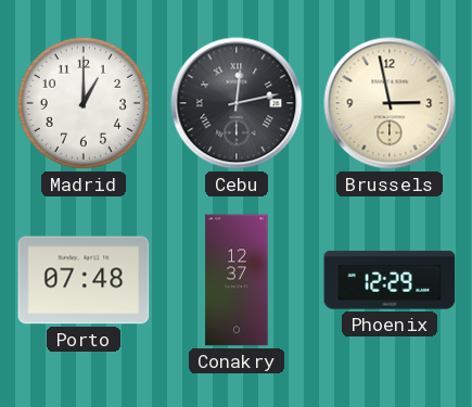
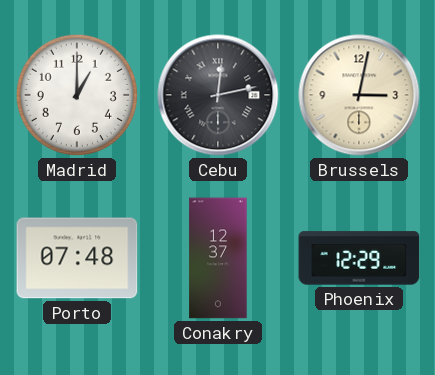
Brussels: 2:58 -> 3:02 (359, 95)
